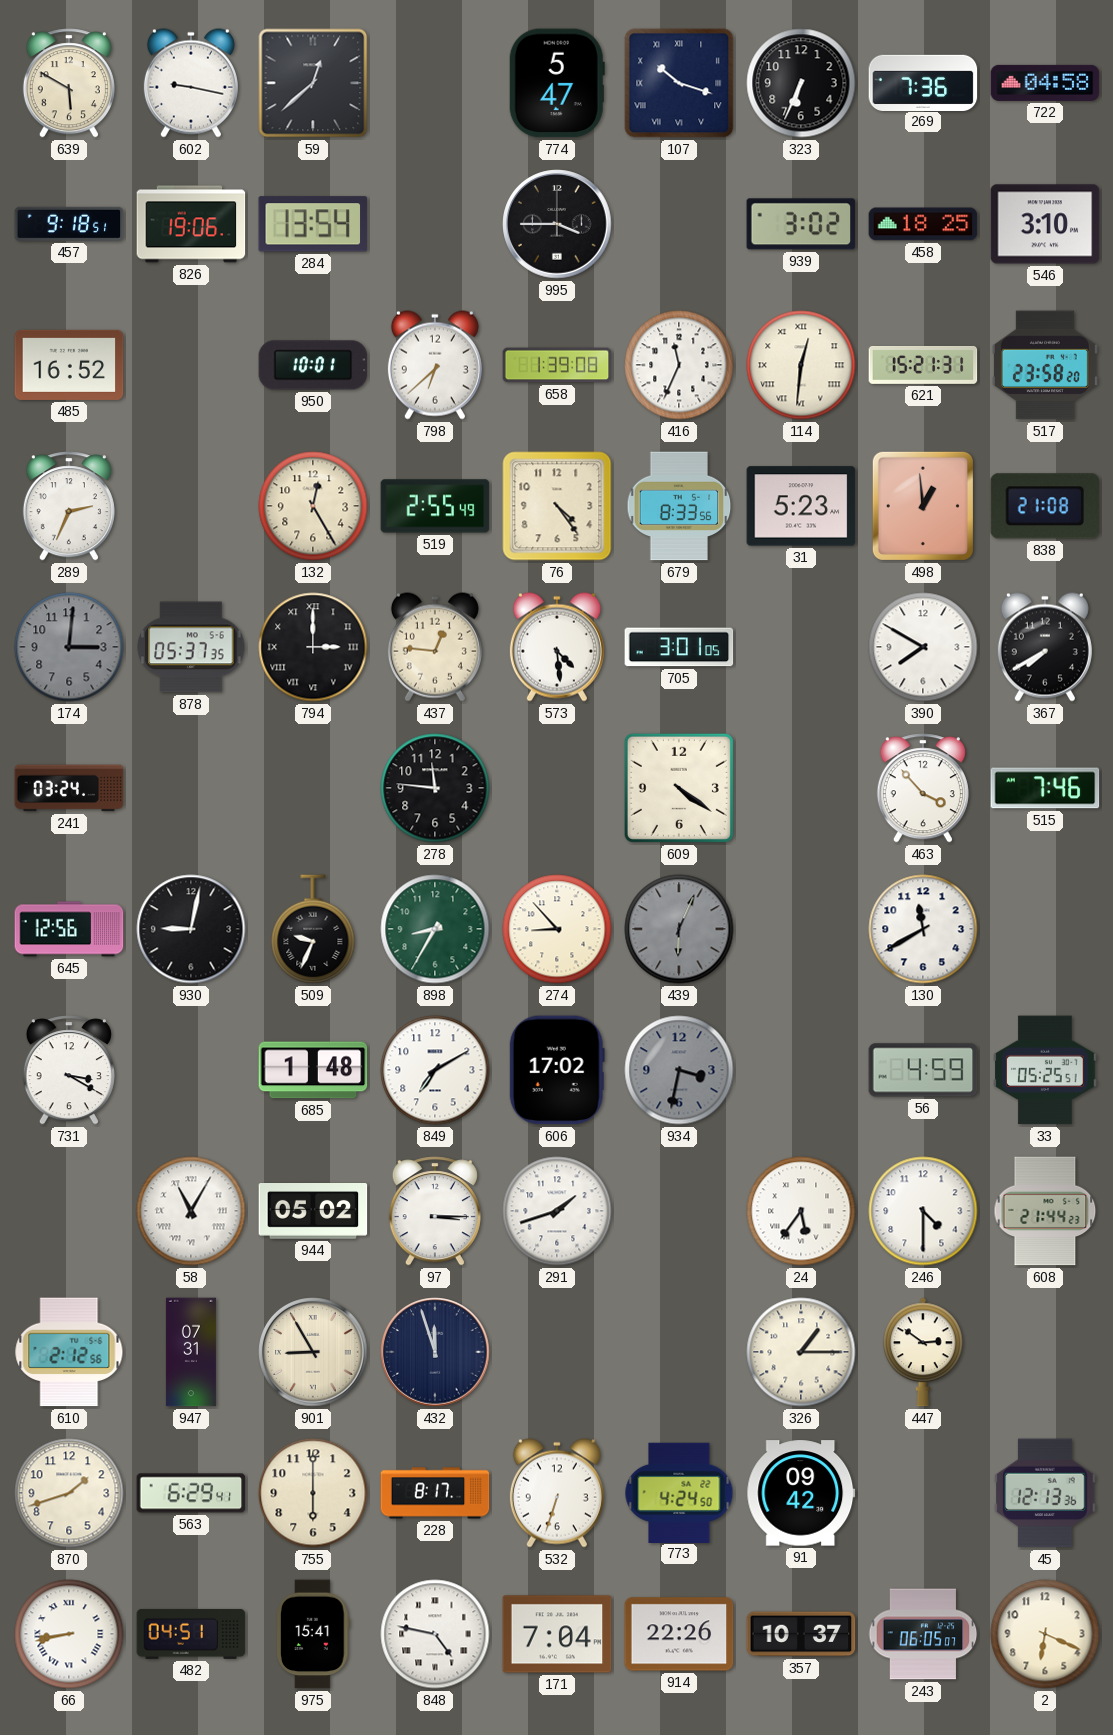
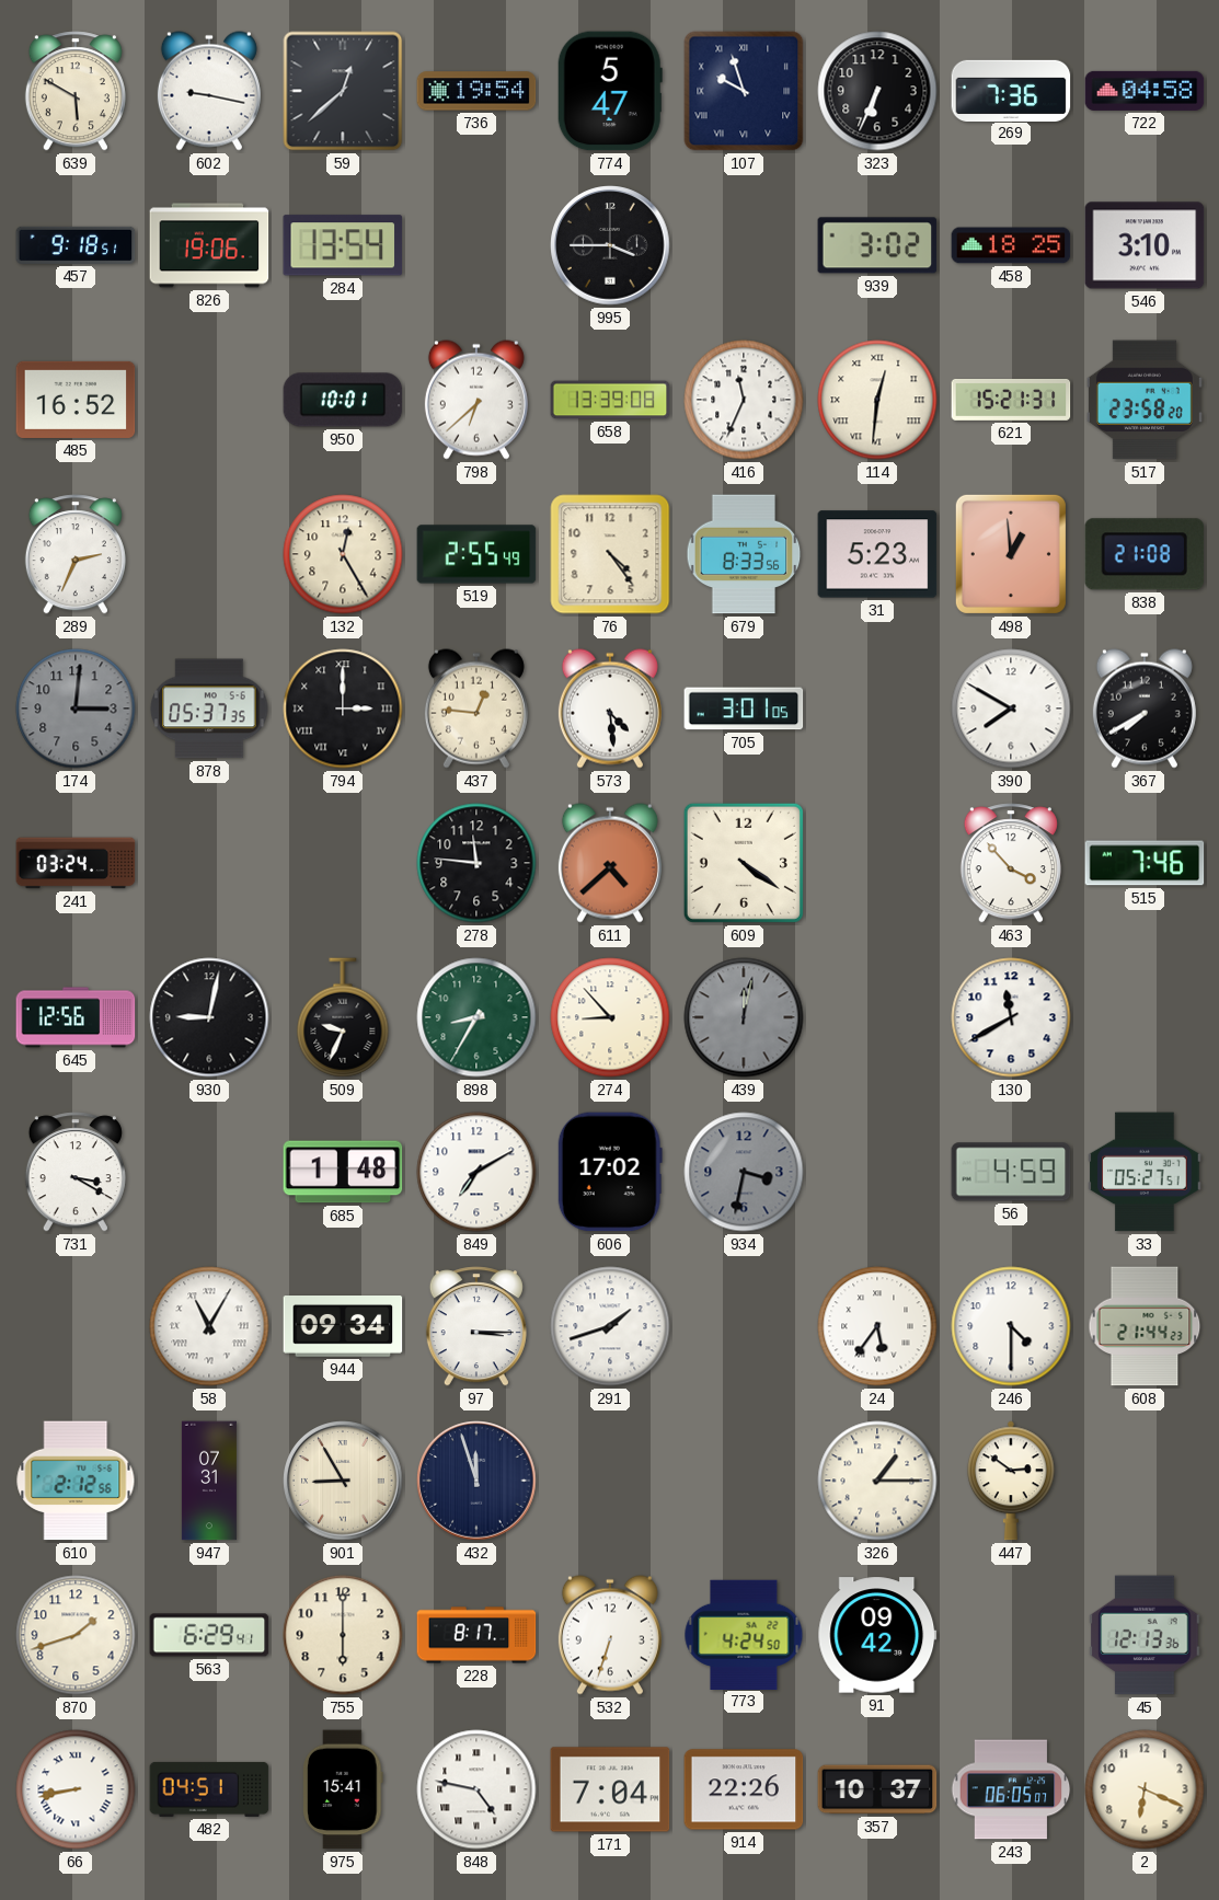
736: none -> 19:54 (476, 91)
107: 10:18 -> 9:57 (744, 91)
658: 1:39 -> 13:39 (610, 400)
611: none -> 4:38 (610, 863)
439: 6:04 -> 12:02 (744, 1017)
33: 05:25 -> 05:27 (1145, 1172)
944: 05:02 -> 09:34 (343, 1327)
